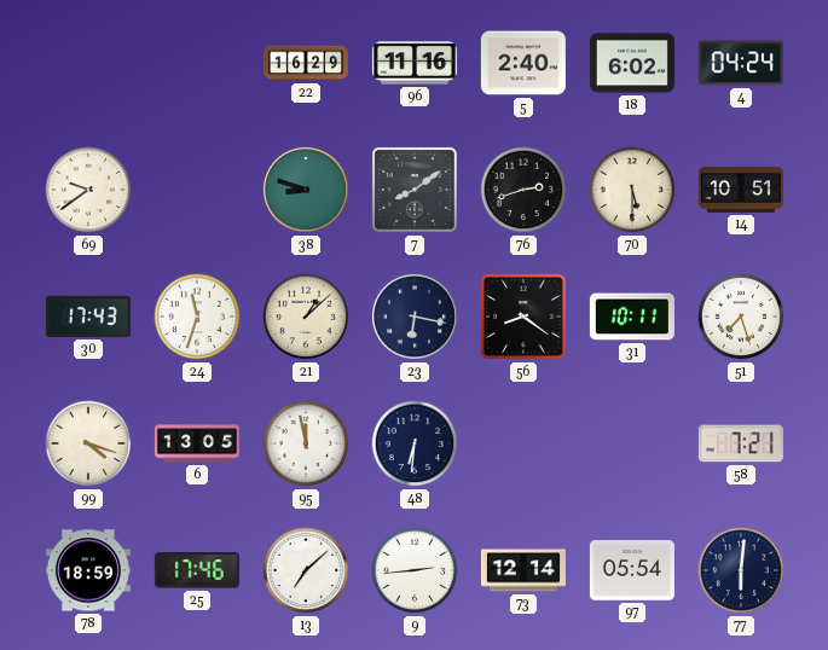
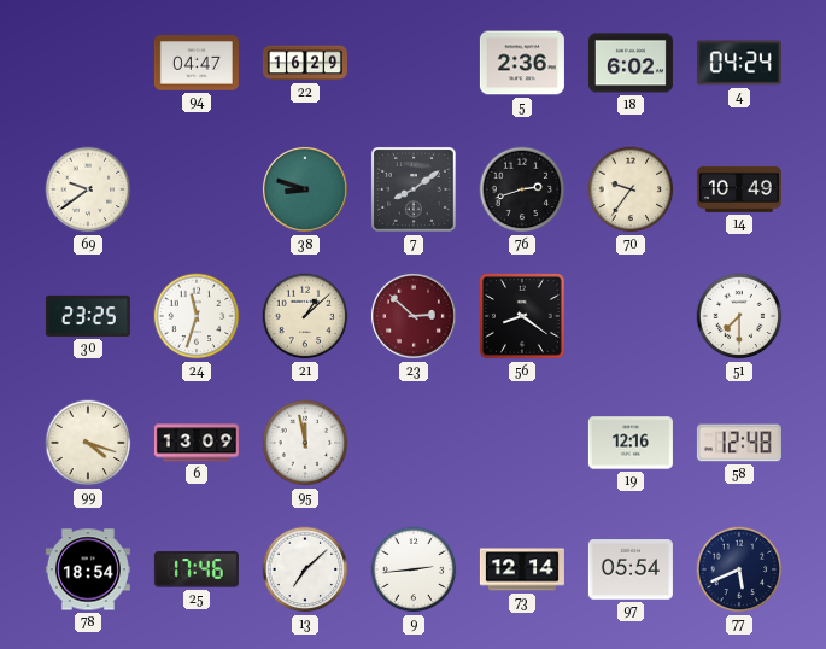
94: none -> 04:47 (197, 63)
96: 11:16 -> none (415, 63)
5: 2:40 -> 2:36 (522, 63)
70: 5:30 -> 9:36 (631, 189)
14: 10:51 -> 10:49 (739, 189)
30: 17:43 -> 23:25 (88, 316)
23: 6:17 -> 2:52 (414, 316)
23 dial: navy -> burgundy (414, 316)
31: 10:11 -> none (632, 317)
51: 7:27 -> 7:30 (739, 316)
6: 13:05 -> 13:09 (197, 443)
48: 6:31 -> none (415, 443)
19: none -> 12:16 (631, 443)
58: 7:21 -> 12:48 (739, 443)
78: 18:59 -> 18:54 (88, 569)
77: 6:01 -> 5:41 (739, 569)
